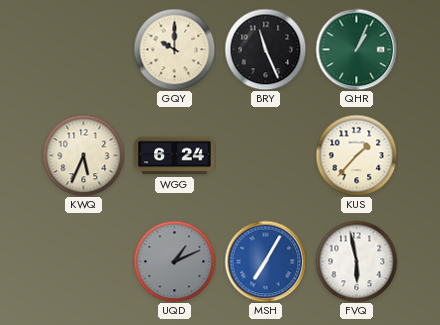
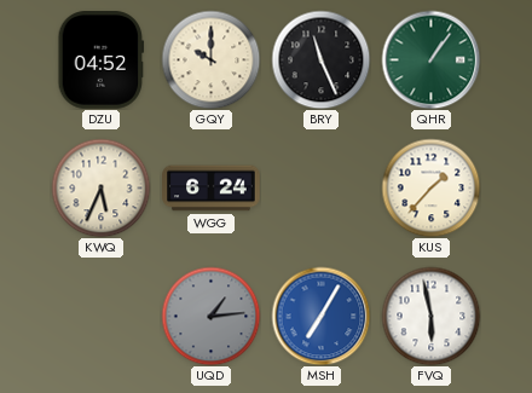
DZU: none -> 04:52 (102, 60)
QHR: 1:04 -> 1:06 (430, 59)
UQD: 1:11 -> 1:14 (210, 316)
